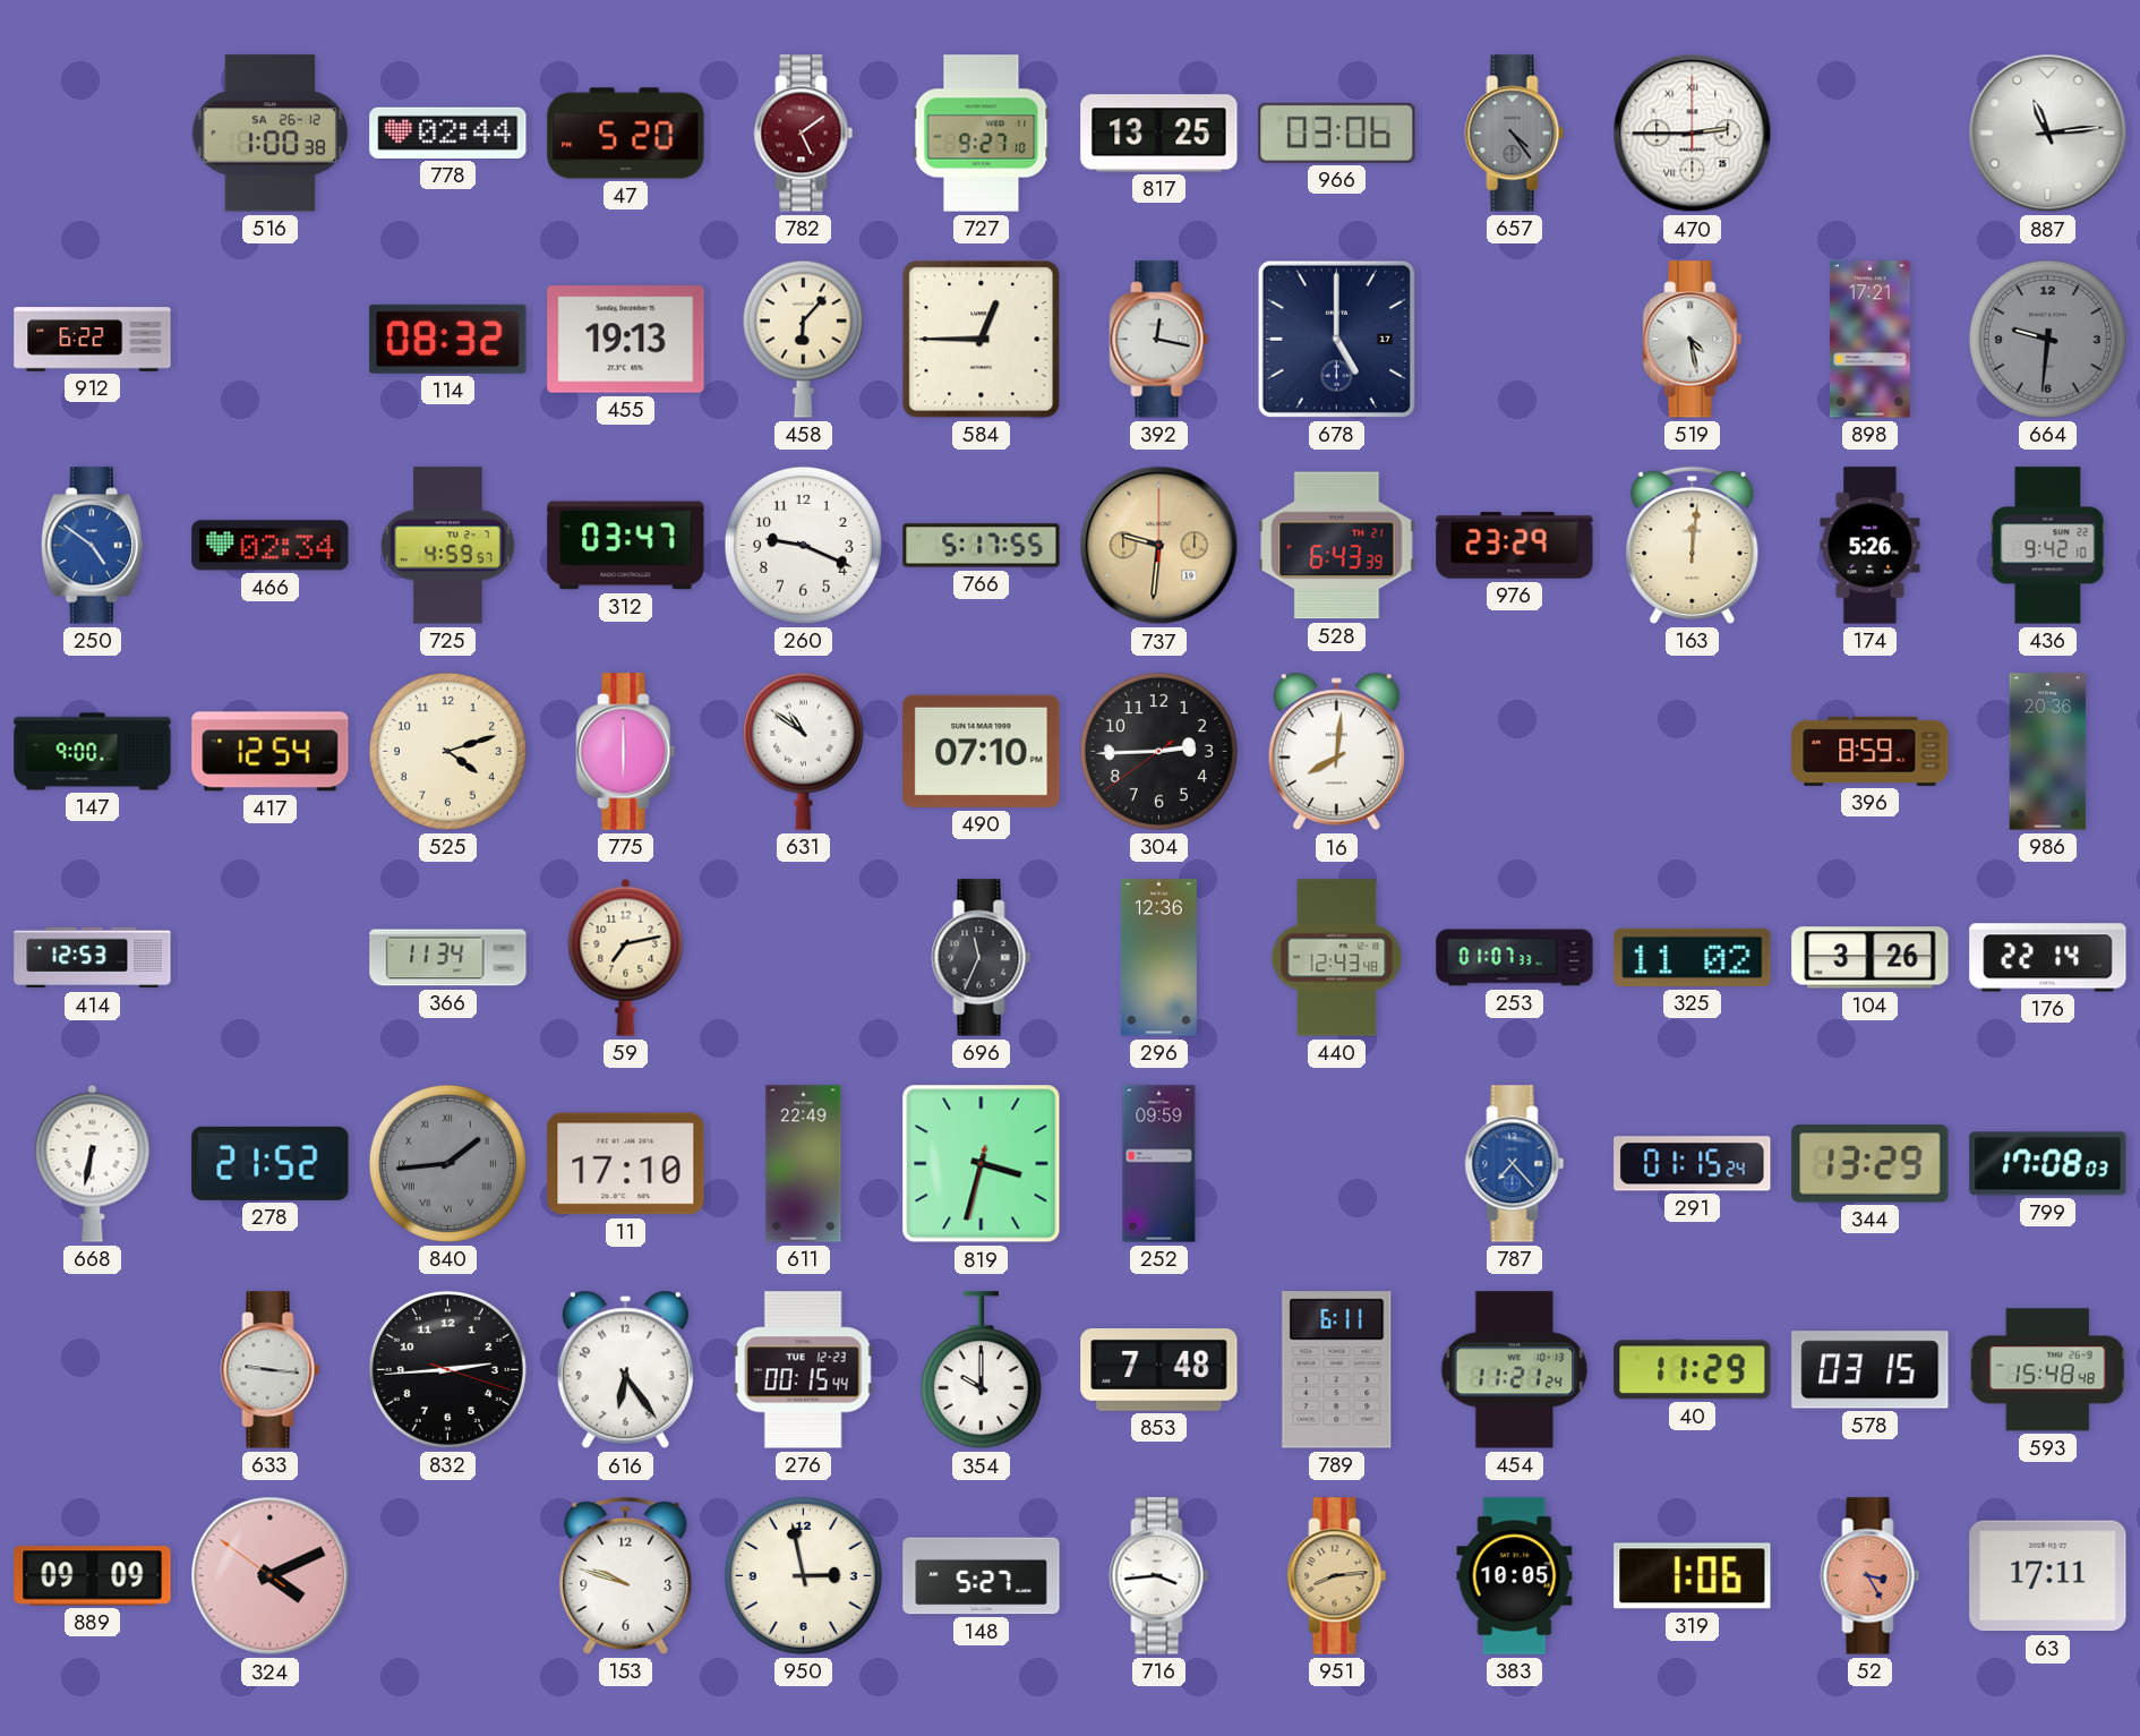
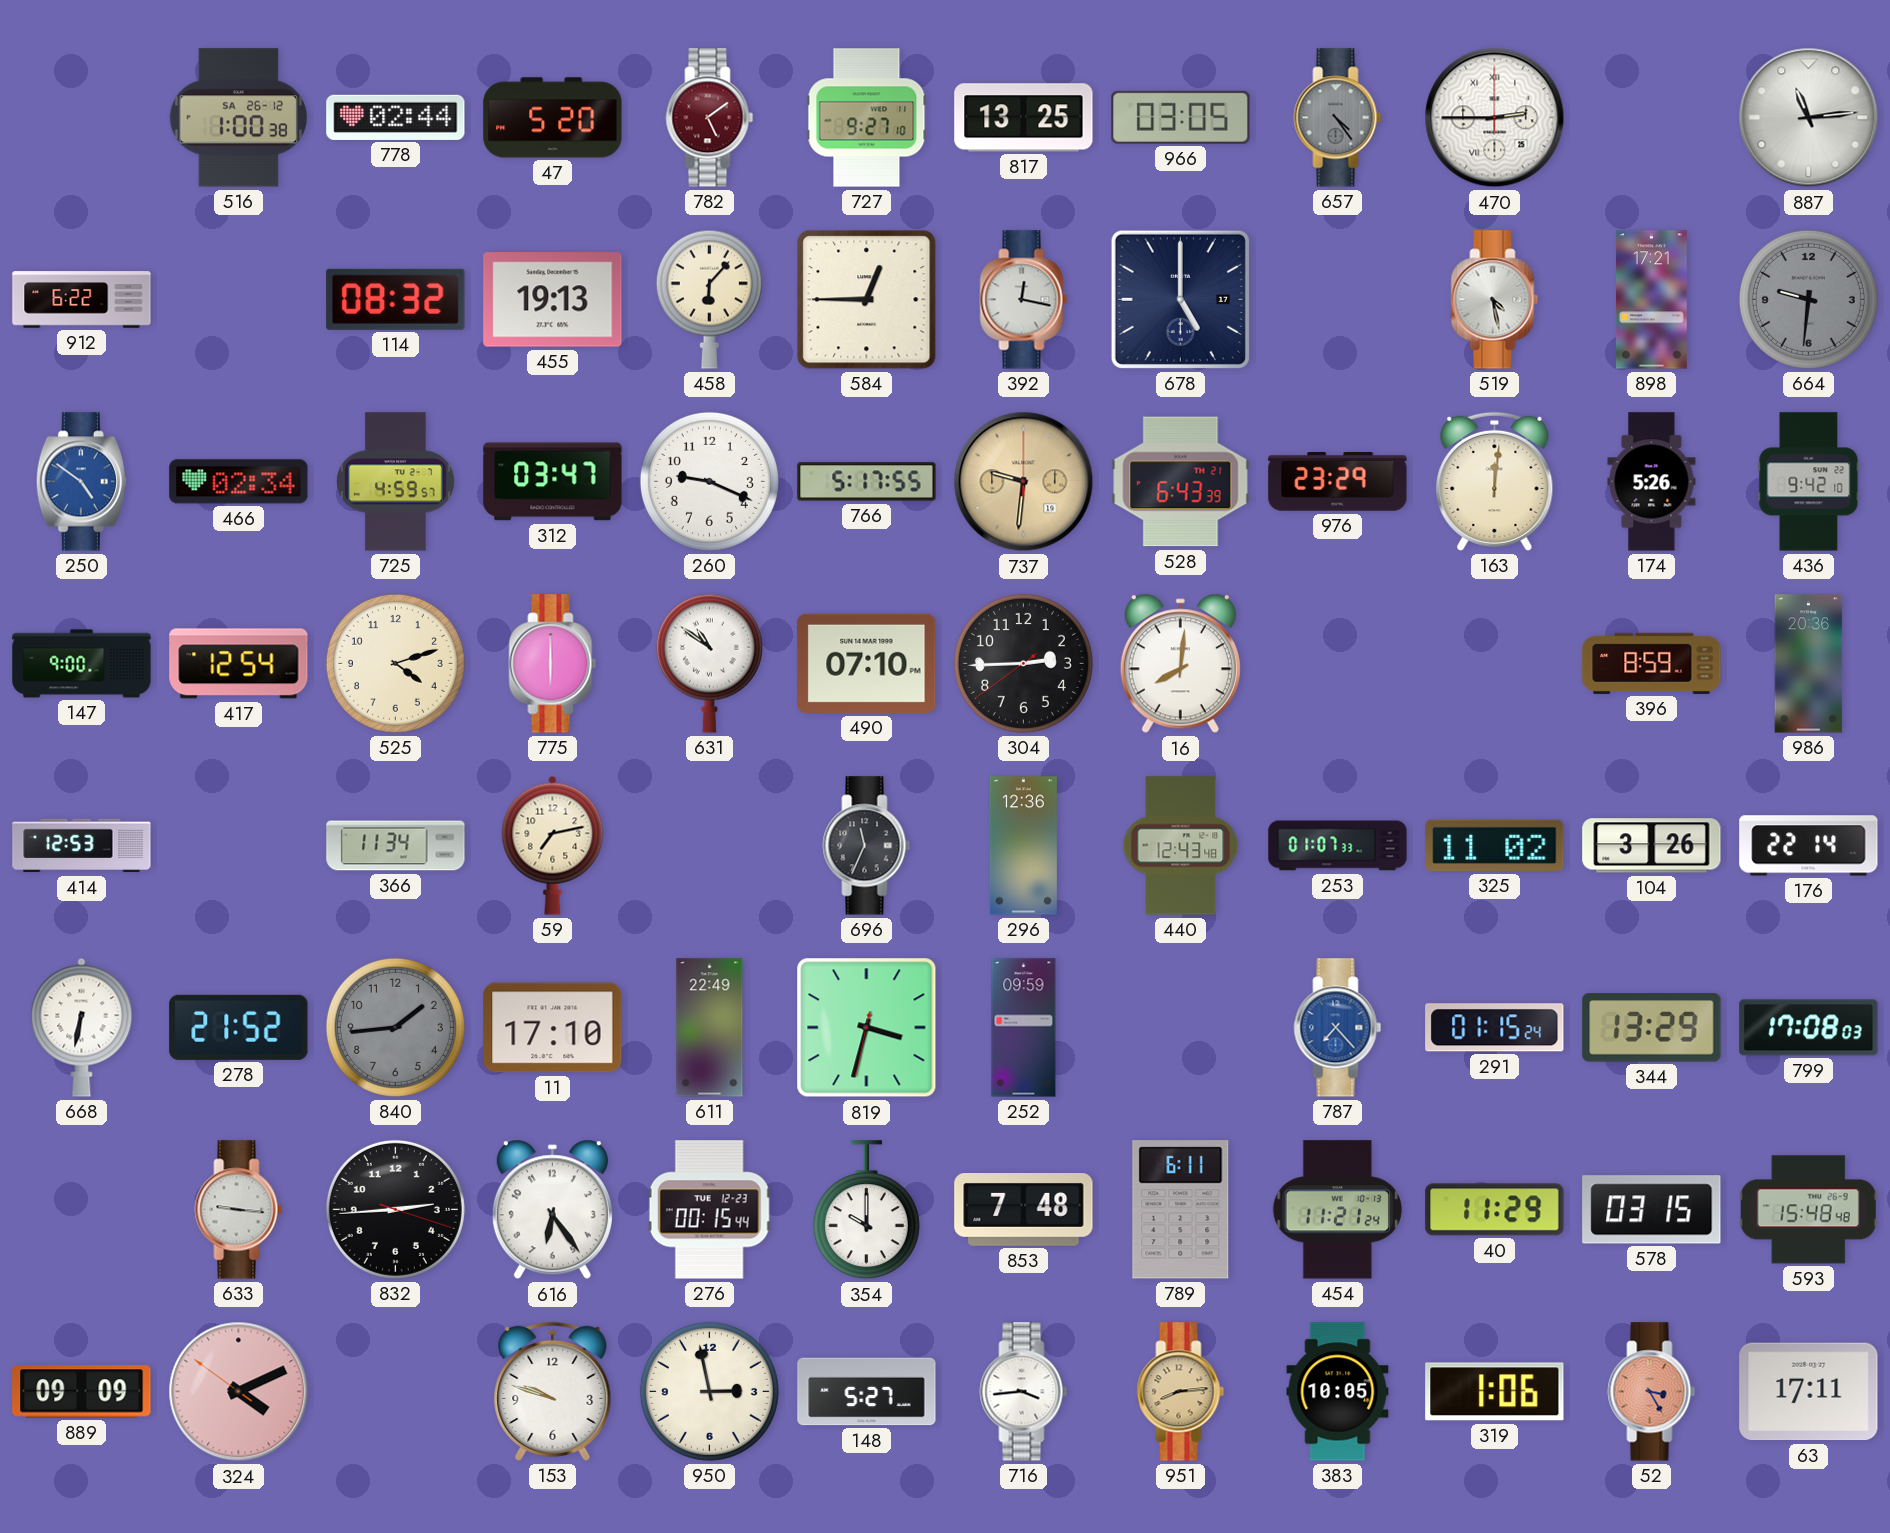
966: 03:06 -> 03:05 (1181, 117)
840 numerals: Roman -> Arabic (395, 1027)
